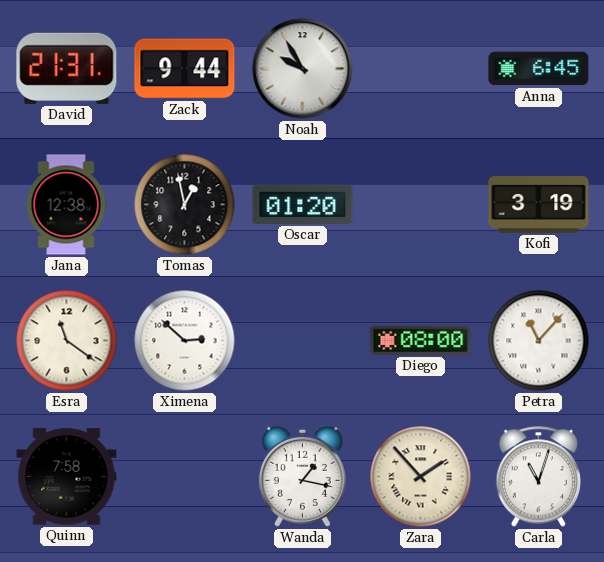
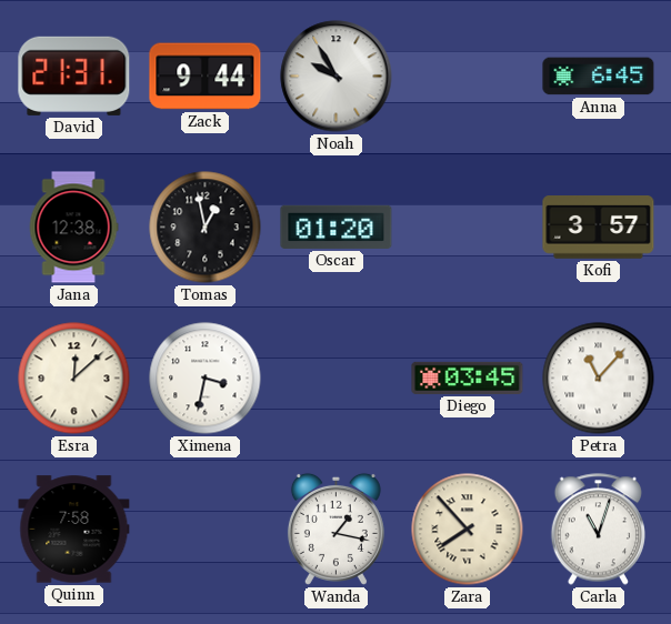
Kofi: 3:19 -> 3:57 (599, 228)
Esra: 11:21 -> 12:08 (74, 379)
Ximena: 2:52 -> 3:32 (206, 379)
Diego: 08:00 -> 03:45 (468, 378)
Zara: 1:53 -> 7:53 (468, 530)
